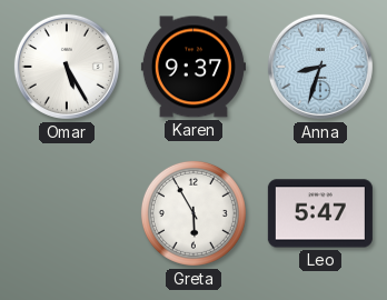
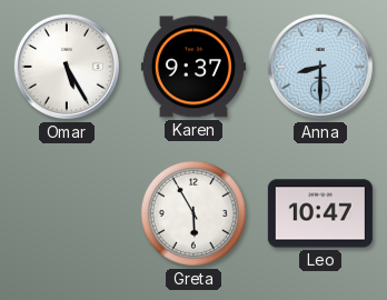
Anna: 8:33 -> 8:30 (320, 67)
Leo: 5:47 -> 10:47 (320, 213)
